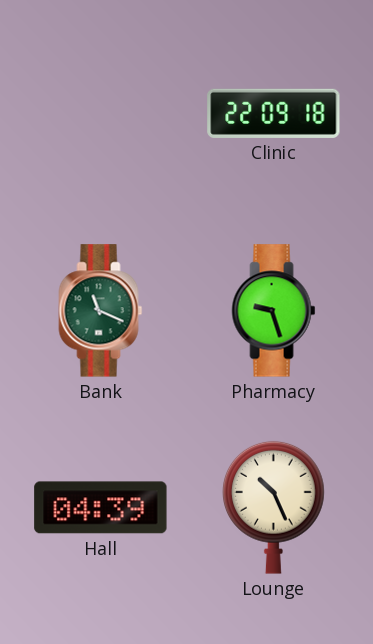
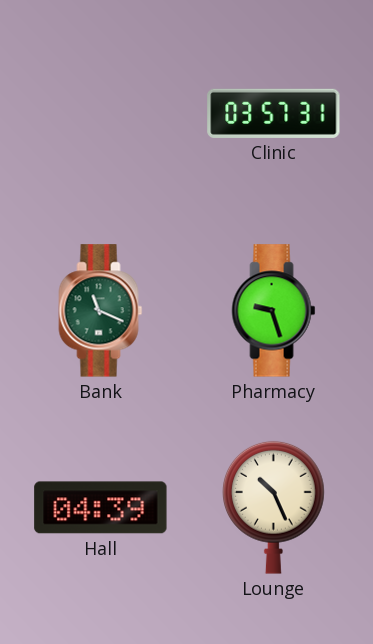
Clinic: 22:09 -> 03:57 (274, 113)
